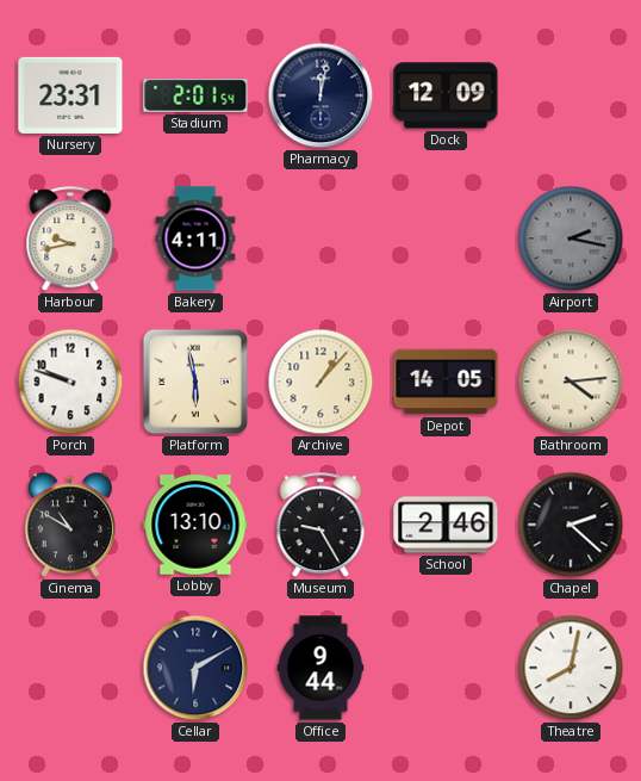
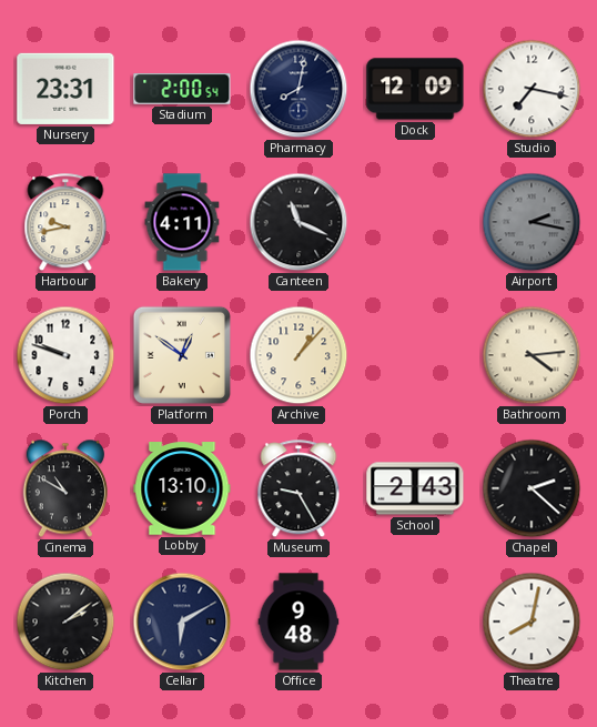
Stadium: 2:01 -> 2:00 (182, 90)
Pharmacy: 12:02 -> 8:02 (298, 89)
Studio: none -> 7:17 (532, 89)
Canteen: none -> 11:19 (298, 222)
Platform: 5:58 -> 12:51 (182, 355)
Depot: 14:05 -> none (446, 382)
School: 2:46 -> 2:43 (415, 488)
Kitchen: none -> 2:09 (65, 622)
Office: 9:44 -> 9:48 (298, 622)
